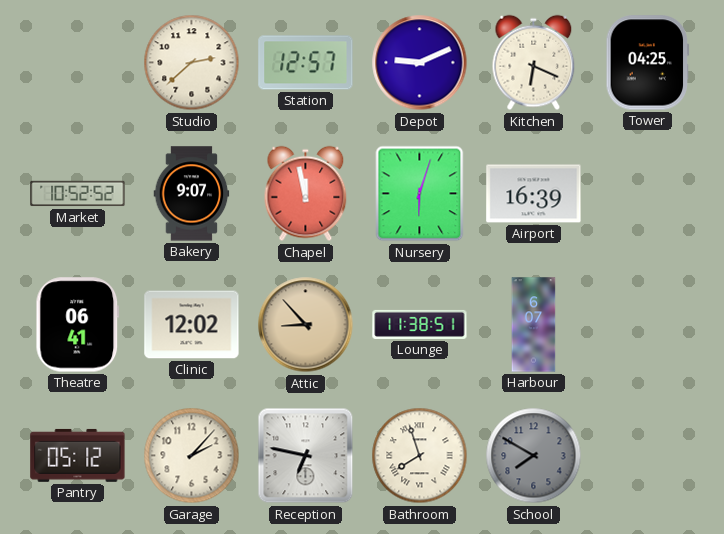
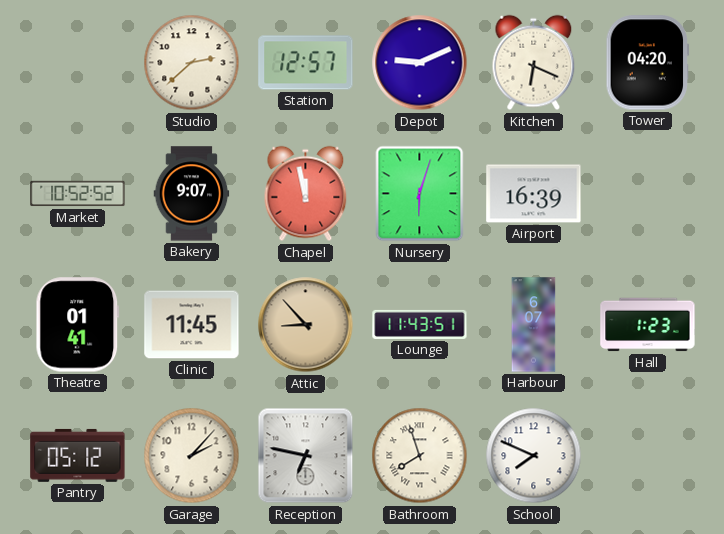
Tower: 04:25 -> 04:20 (648, 63)
Theatre: 06:41 -> 01:41 (78, 325)
Clinic: 12:02 -> 11:45 (192, 325)
Lounge: 11:38 -> 11:43 (420, 324)
Hall: none -> 1:23 (648, 325)
School: 7:50 -> 7:49 (534, 456)
School dial: grey -> white (534, 456)
